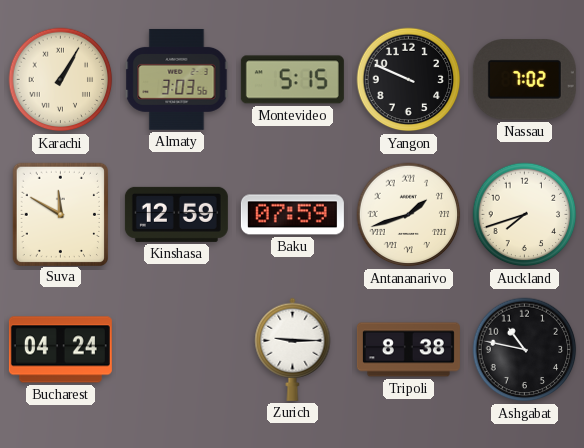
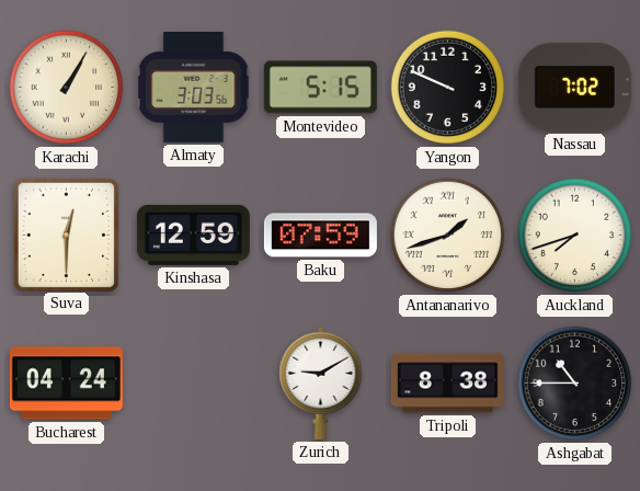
Suva: 11:50 -> 12:30 (66, 235)
Zurich: 9:15 -> 9:10 (321, 382)
Ashgabat: 10:47 -> 10:45 (575, 384)
